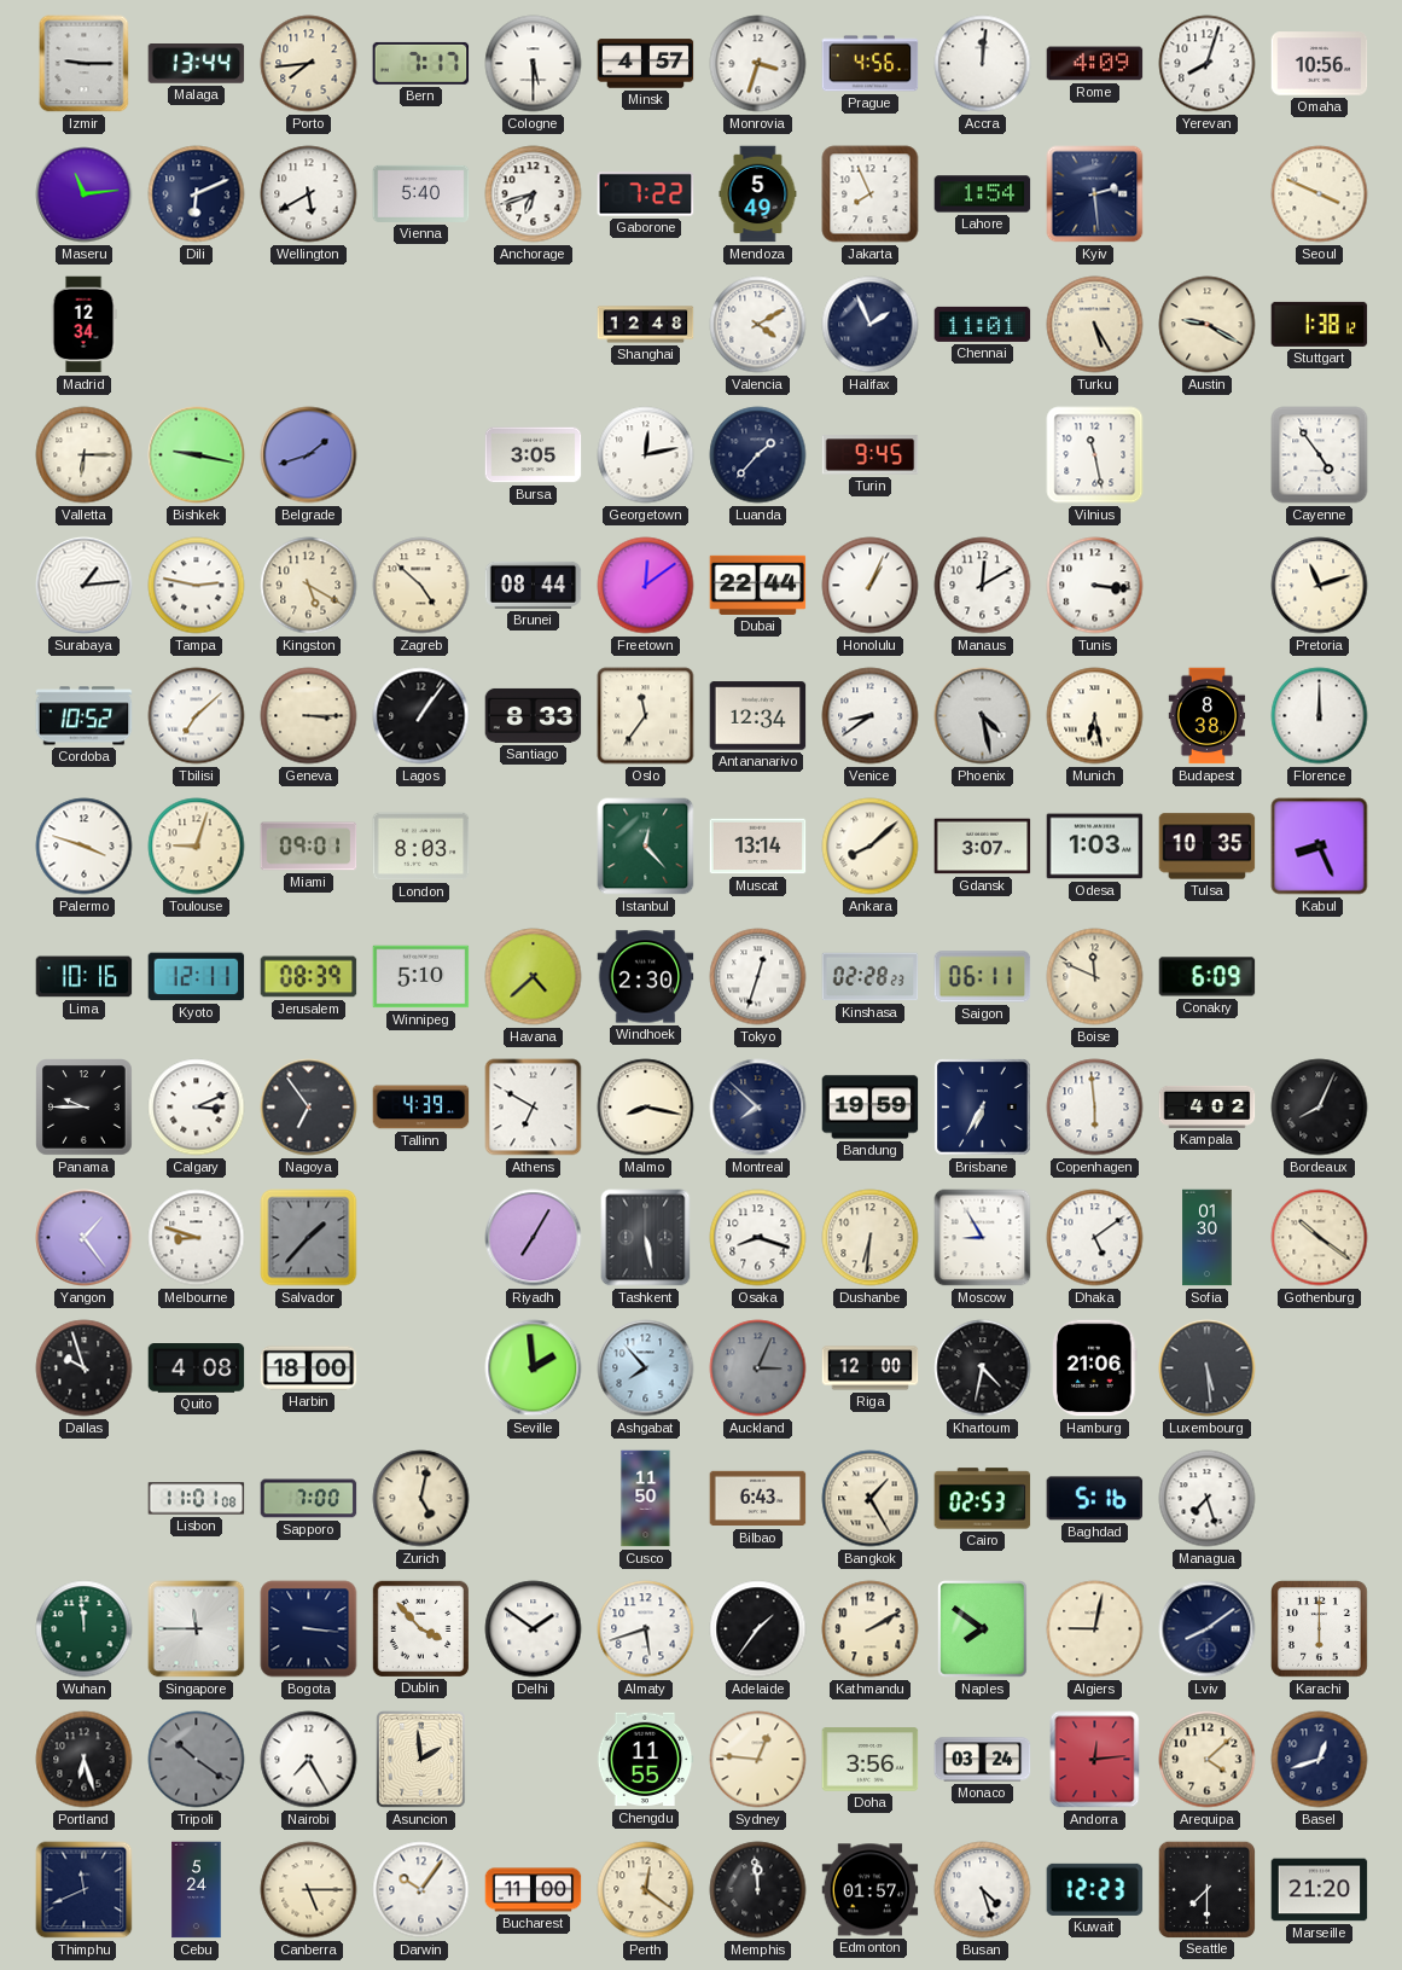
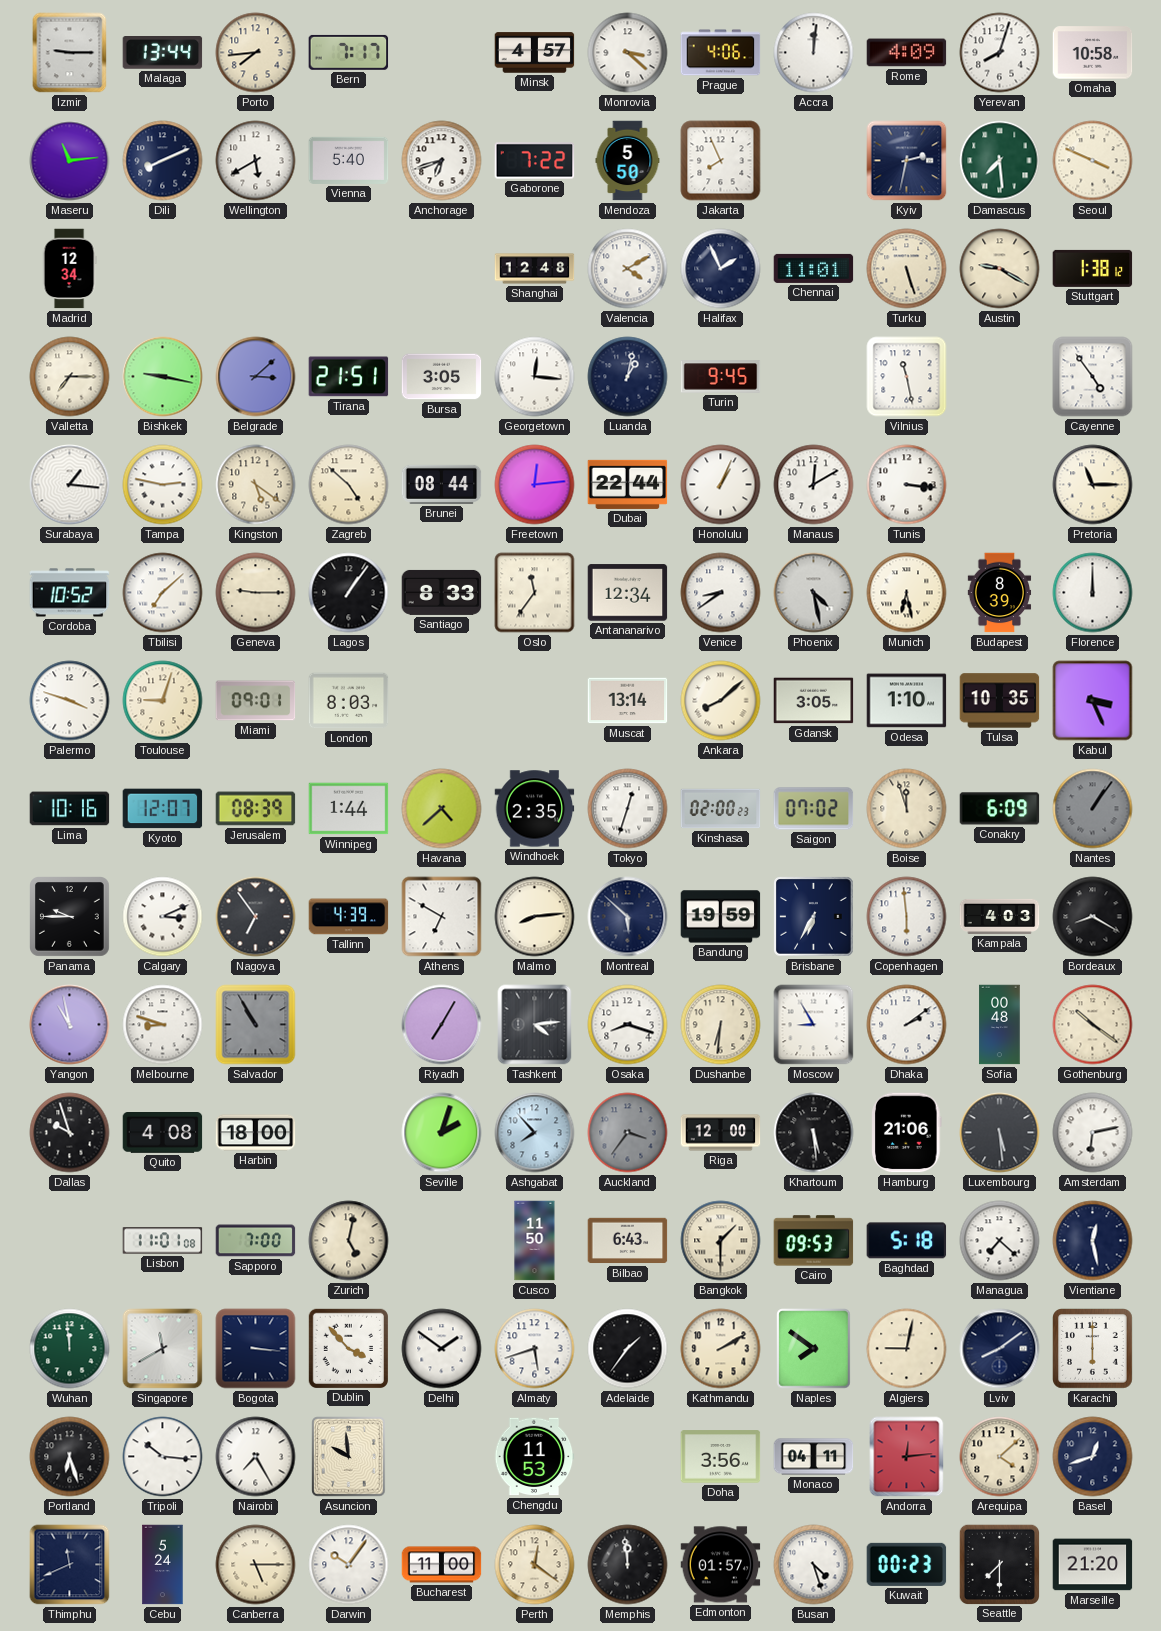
Cologne: 5:30 -> none (534, 64)
Monrovia: 3:33 -> 3:22 (628, 53)
Prague: 4:56 -> 4:06 (721, 53)
Omaha: 10:56 -> 10:58 (1093, 53)
Dili: 6:11 -> 8:11 (163, 161)
Mendoza: 5:49 -> 5:50 (628, 161)
Lahore: 1:54 -> none (983, 194)
Kyiv: 2:29 -> 2:32 (907, 161)
Damascus: none -> 7:29 (1000, 161)
Turku: 5:25 -> 5:27 (907, 269)
Valletta: 6:15 -> 7:15 (70, 377)
Belgrade: 1:42 -> 3:08 (256, 377)
Tirana: none -> 21:51 (349, 377)
Georgetown: 12:13 -> 12:16 (535, 377)
Luanda: 1:37 -> 1:02 (628, 377)
Surabaya: 1:14 -> 1:16 (70, 485)
Kingston: 5:20 -> 5:21 (256, 485)
Freetown: 12:09 -> 12:14 (535, 485)
Pretoria: 11:12 -> 11:15 (1093, 485)
Geneva: 3:15 -> 9:15 (256, 593)
Budapest: 8:38 -> 8:39 (1000, 593)
Istanbul: 12:23 -> none (646, 847)
Gdansk: 3:07 -> 3:05 (814, 701)
Odesa: 1:03 -> 1:10 (907, 701)
Kabul: 8:26 -> 3:26 (1093, 701)
Kyoto: 12:11 -> 12:07 (163, 809)
Winnipeg: 5:10 -> 1:44 (349, 809)
Windhoek: 2:30 -> 2:35 (535, 809)
Kinshasa: 02:28 -> 02:00 (721, 809)
Saigon: 06:11 -> 07:02 (814, 809)
Boise: 11:49 -> 11:57 (907, 809)
Nantes: none -> 1:06 (1093, 809)
Malmo: 8:17 -> 8:14 (535, 917)
Montreal: 7:52 -> 5:52 (628, 917)
Kampala: 4:02 -> 4:03 (1000, 916)
Bordeaux: 8:04 -> 8:20 (1093, 917)
Yangon: 1:24 -> 10:58 (70, 1025)
Salvador: 1:37 -> 10:55 (256, 1025)
Tashkent: 5:28 -> 4:14 (535, 1025)
Dhaka: 5:09 -> 2:09 (907, 1025)
Sofia: 01:30 -> 00:48 (1000, 1025)
Seville: 1:59 -> 2:03 (442, 1133)
Auckland: 3:04 -> 3:36 (628, 1133)
Khartoum: 4:32 -> 5:29 (814, 1133)
Amsterdam: none -> 6:13 (1093, 1133)
Bangkok: 1:25 -> 1:30 (721, 1241)
Cairo: 02:53 -> 09:53 (814, 1241)
Baghdad: 5:16 -> 5:18 (907, 1241)
Managua: 7:27 -> 7:22 (1000, 1241)
Vientiane: none -> 12:28 (1093, 1241)
Singapore: 11:45 -> 11:40 (163, 1349)
Tripoli: 10:21 -> 10:16 (163, 1457)
Tripoli dial: grey -> white (163, 1457)
Asuncion: 1:59 -> 9:59 (349, 1457)
Chengdu: 11:55 -> 11:53 (534, 1457)
Sydney: 12:46 -> none (758, 1760)
Monaco: 03:24 -> 04:11 (814, 1457)
Kuwait: 12:23 -> 00:23 (907, 1564)
